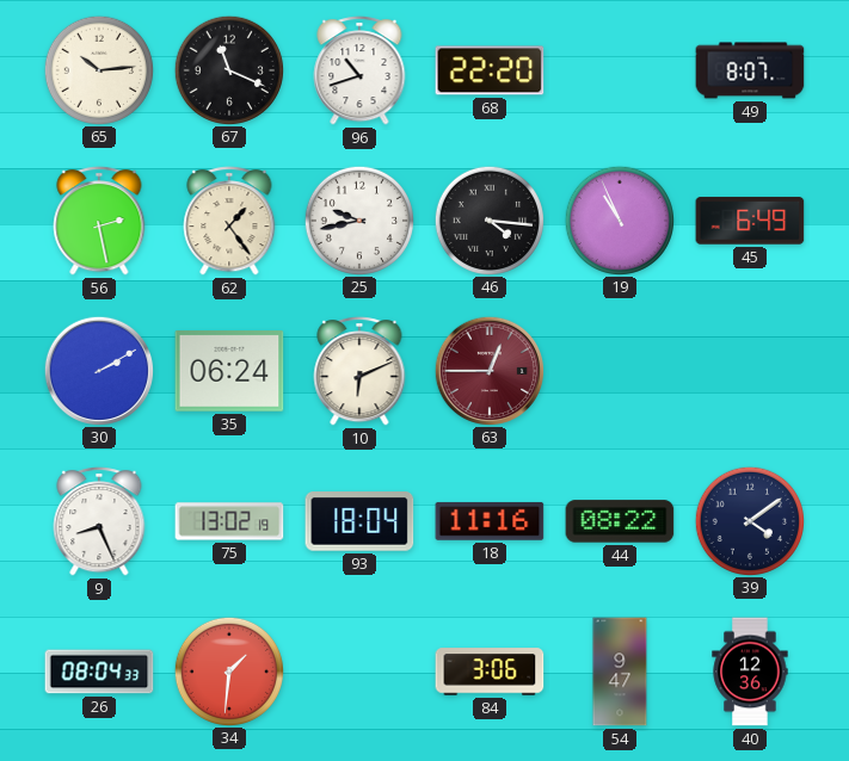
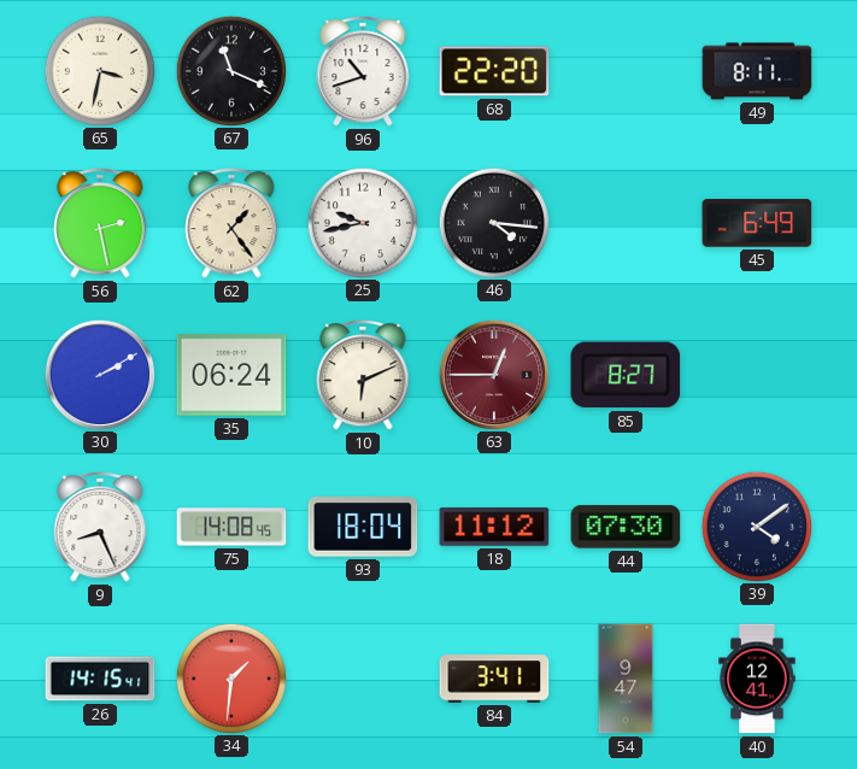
65: 10:14 -> 3:32 (99, 70)
49: 8:07 -> 8:11 (757, 71)
19: 10:56 -> none (619, 219)
85: none -> 8:27 (626, 375)
75: 13:02 -> 14:08 (231, 527)
18: 11:16 -> 11:12 (494, 527)
44: 08:22 -> 07:30 (626, 527)
26: 08:04 -> 14:15 (100, 679)
84: 3:06 -> 3:41 (494, 679)
40: 12:36 -> 12:41 (757, 679)
